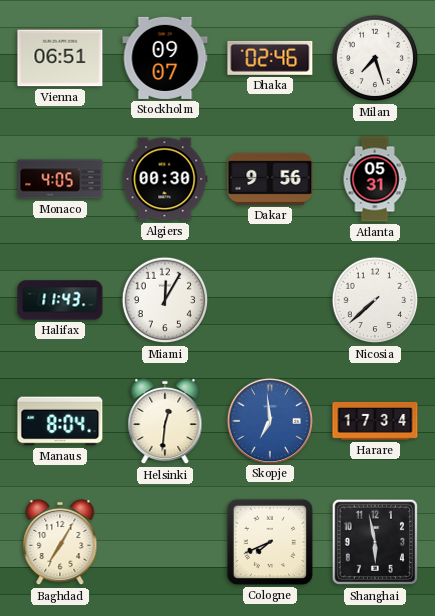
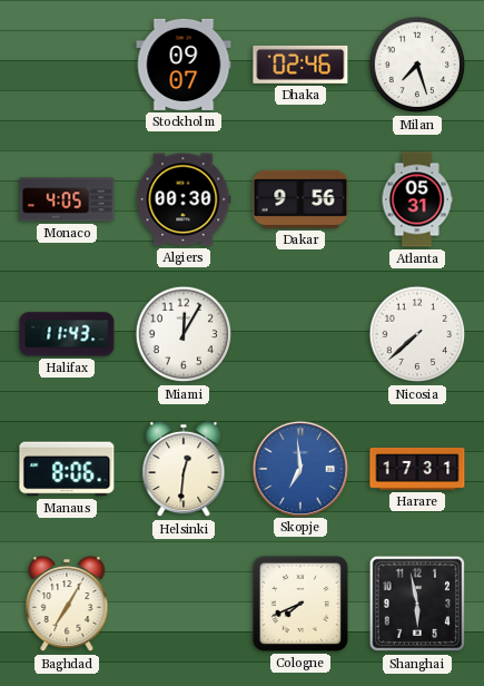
Vienna: 06:51 -> none (60, 58)
Manaus: 8:04 -> 8:06 (67, 469)
Harare: 17:34 -> 17:31 (417, 469)
